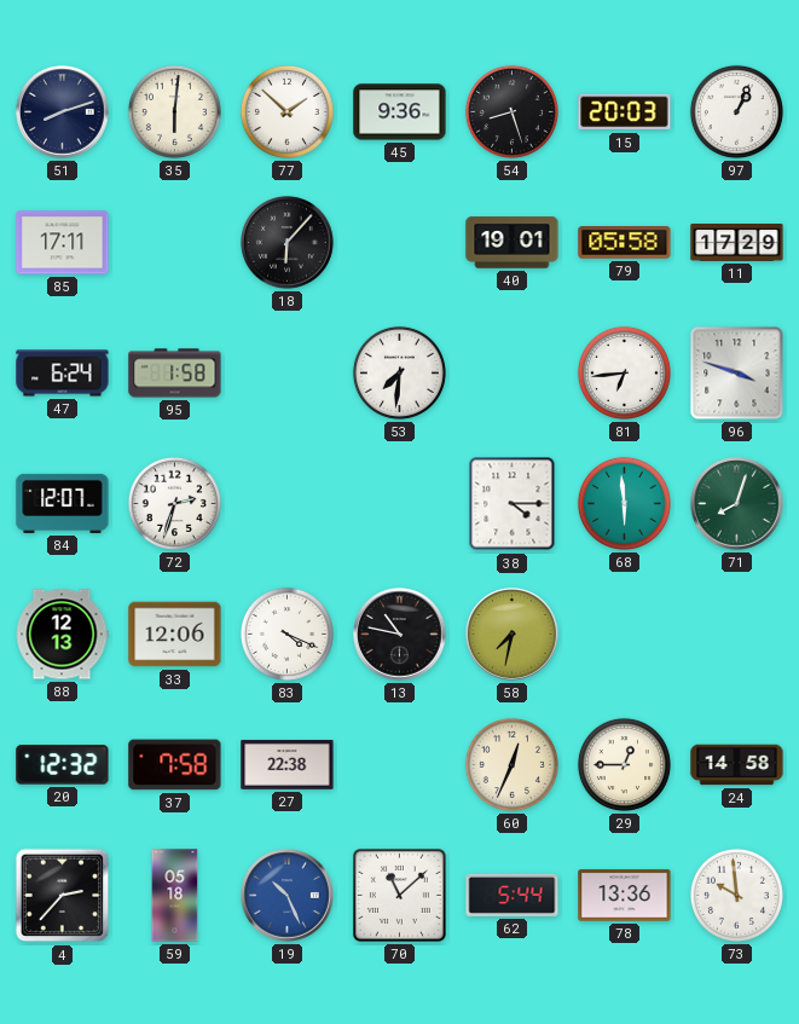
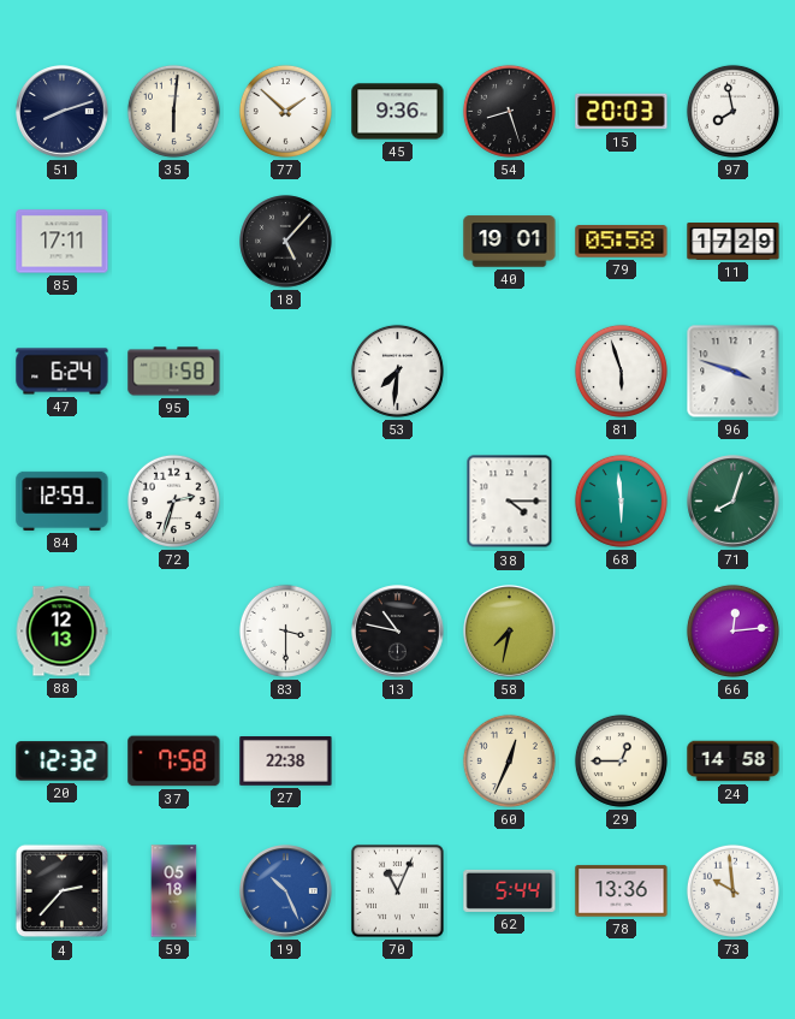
97: 1:04 -> 7:58 (732, 111)
18: 6:07 -> 5:07 (286, 242)
81: 6:44 -> 5:57 (621, 371)
84: 12:07 -> 12:59 (63, 500)
33: 12:06 -> none (175, 635)
83: 4:19 -> 3:30 (285, 630)
66: none -> 12:14 (732, 630)
70: 11:08 -> 11:04 (397, 890)
